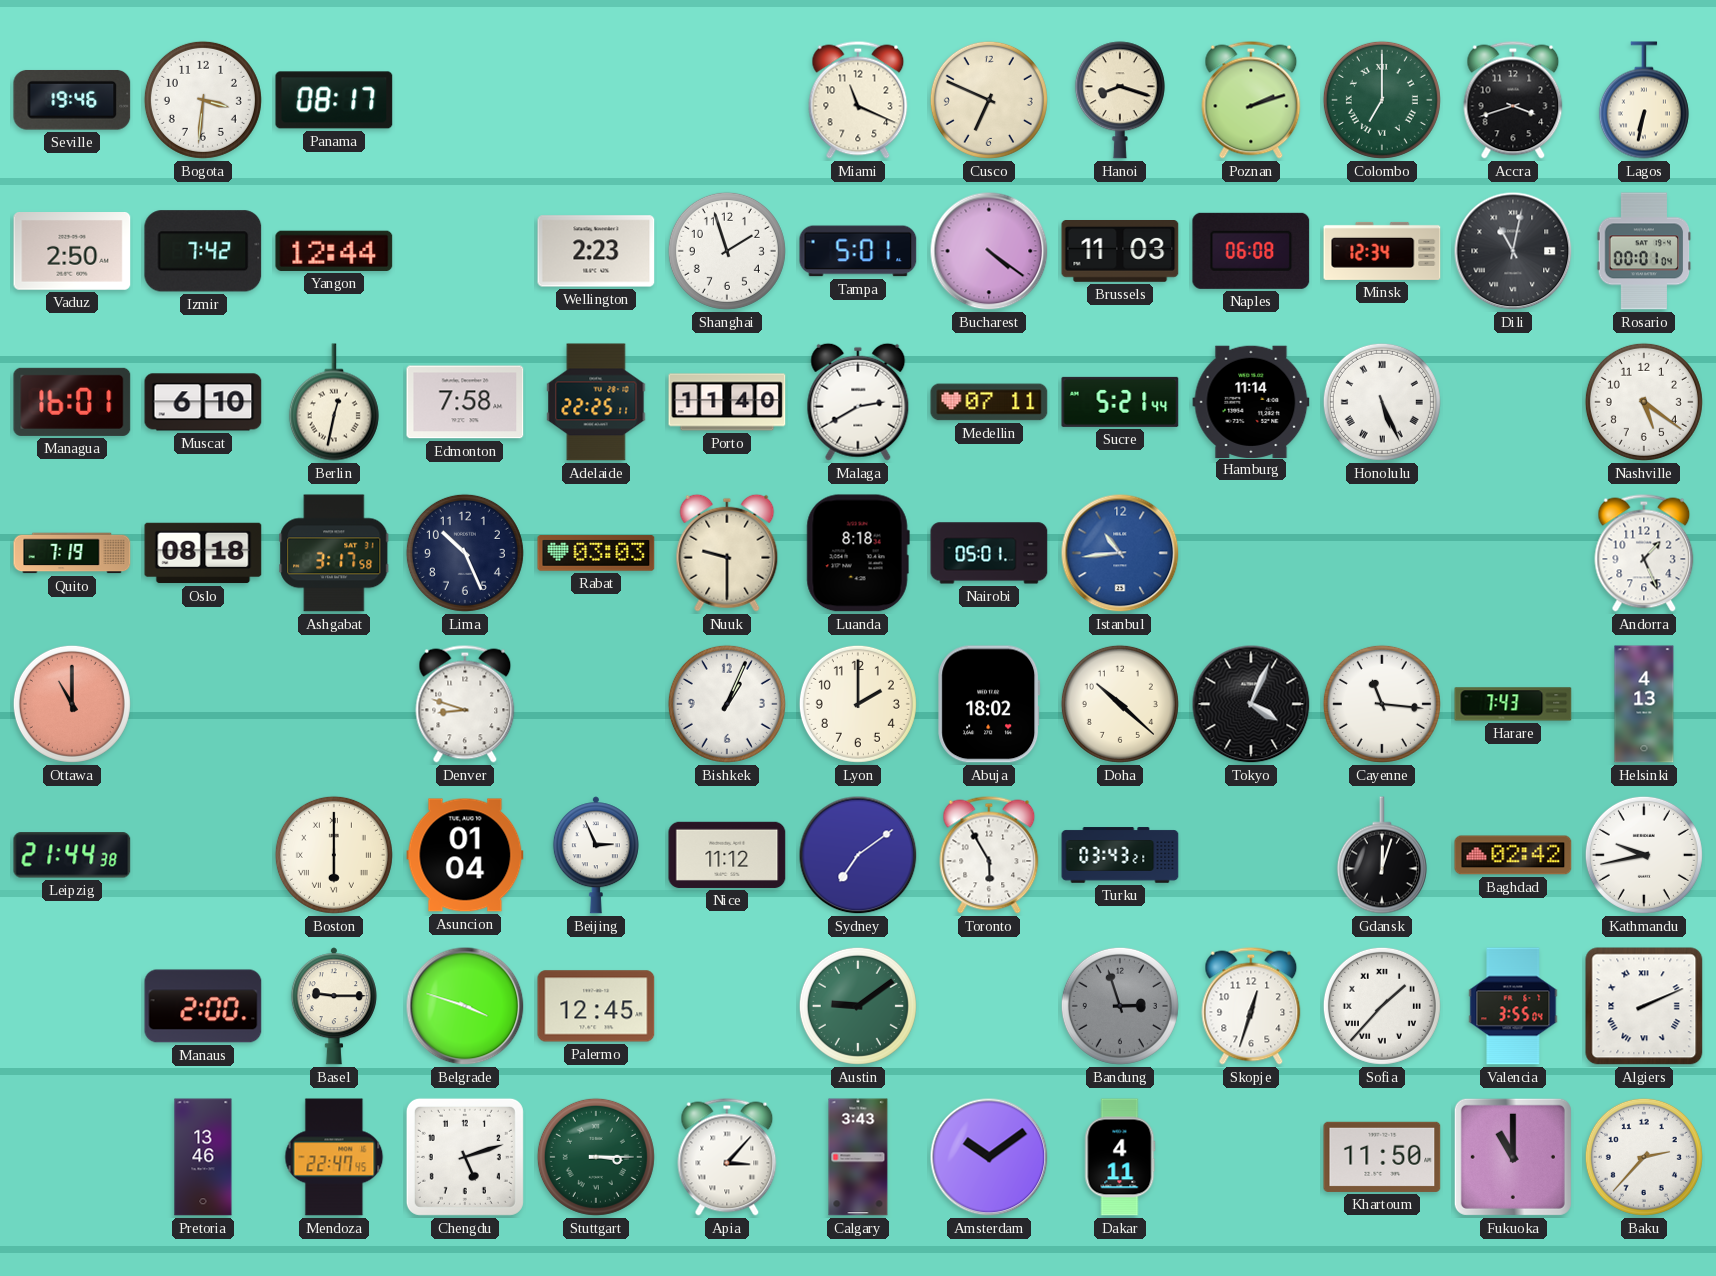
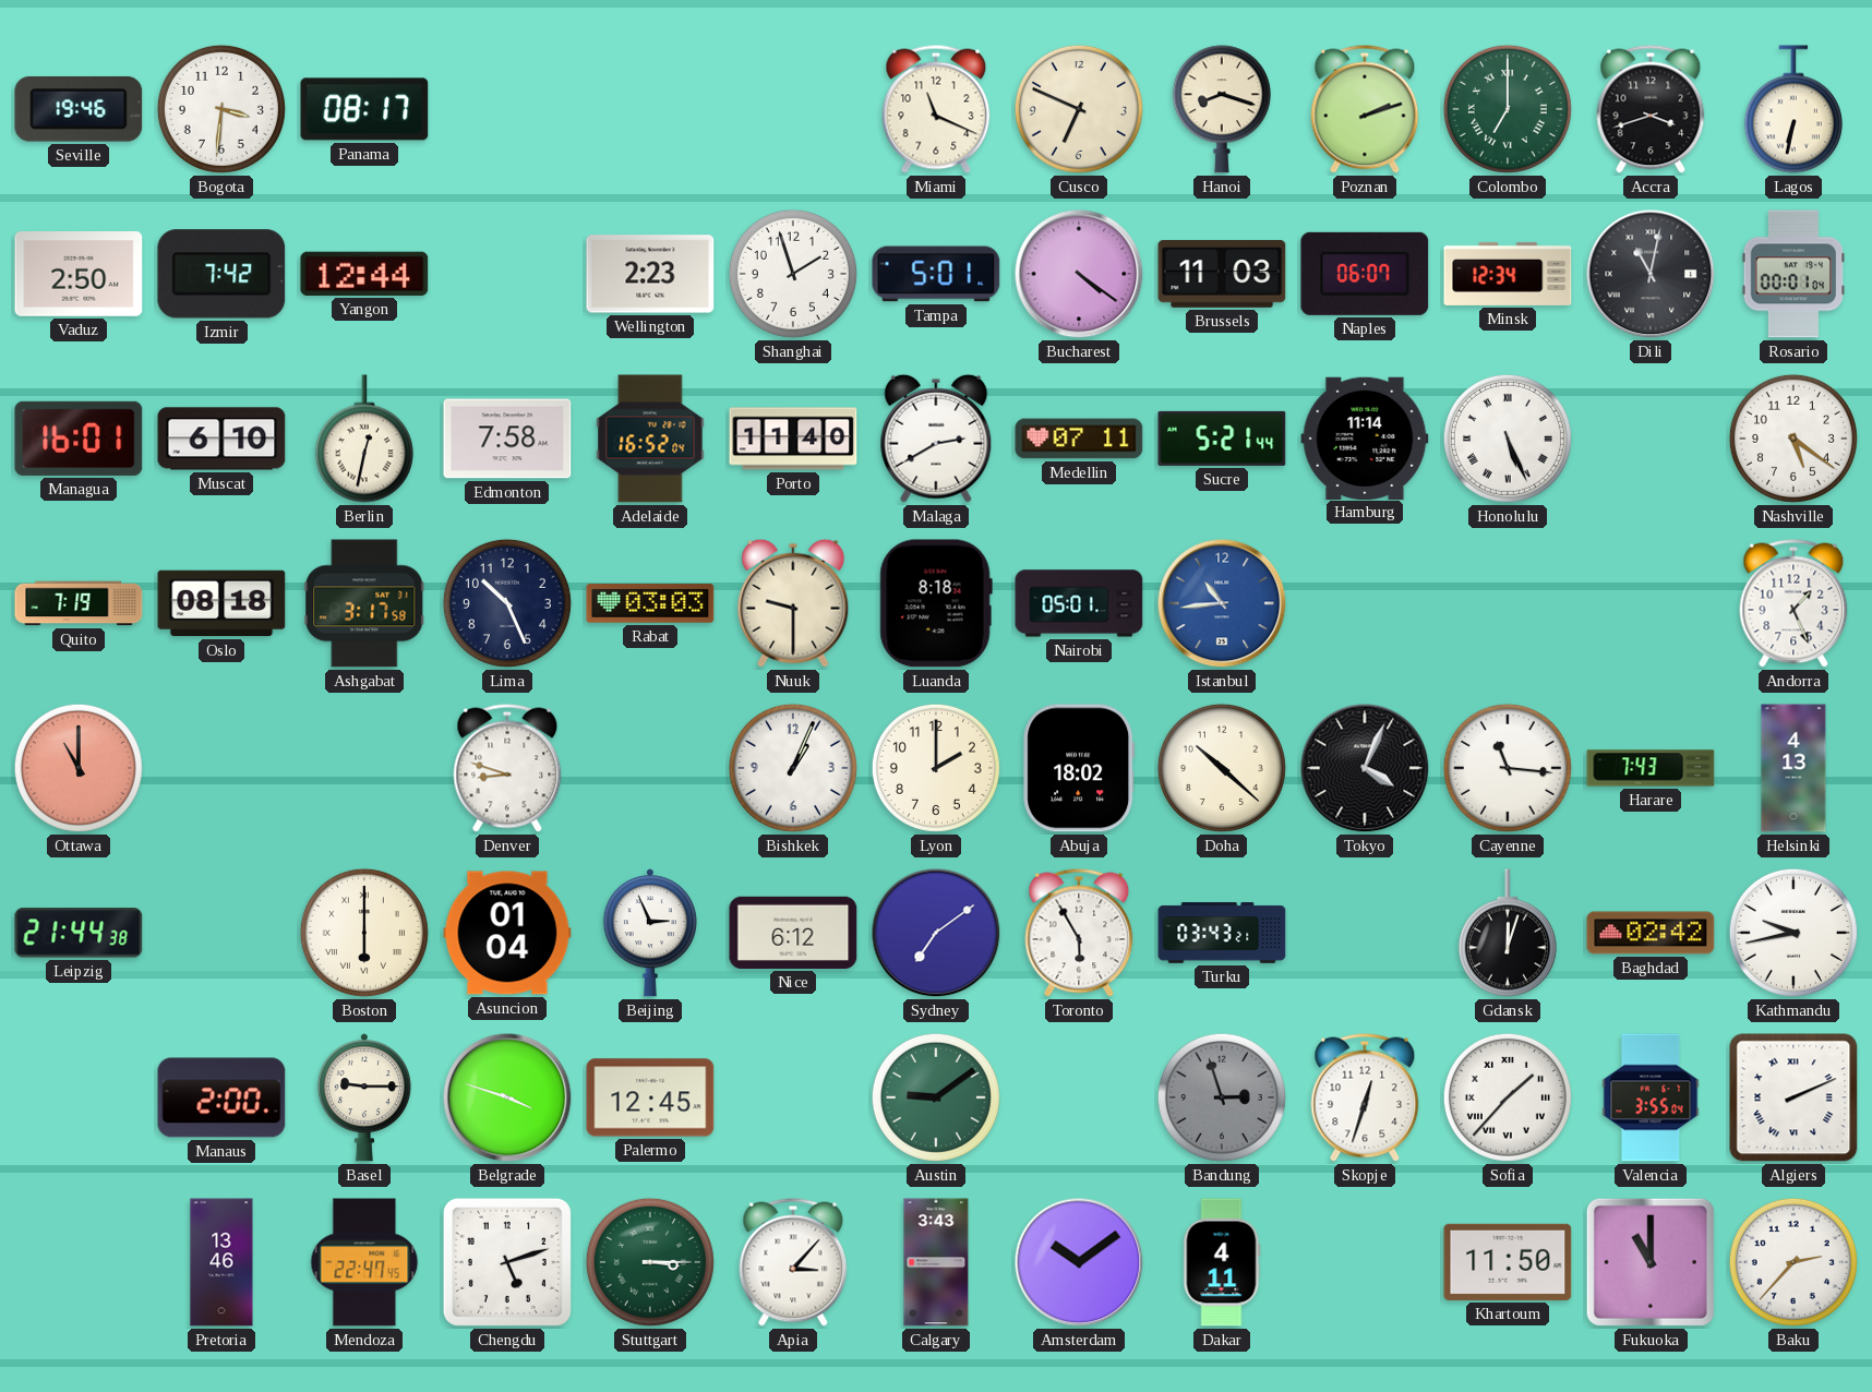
Naples: 06:08 -> 06:07 (1365, 274)
Adelaide: 22:25 -> 16:52 (650, 439)
Nice: 11:12 -> 6:12 (793, 933)
